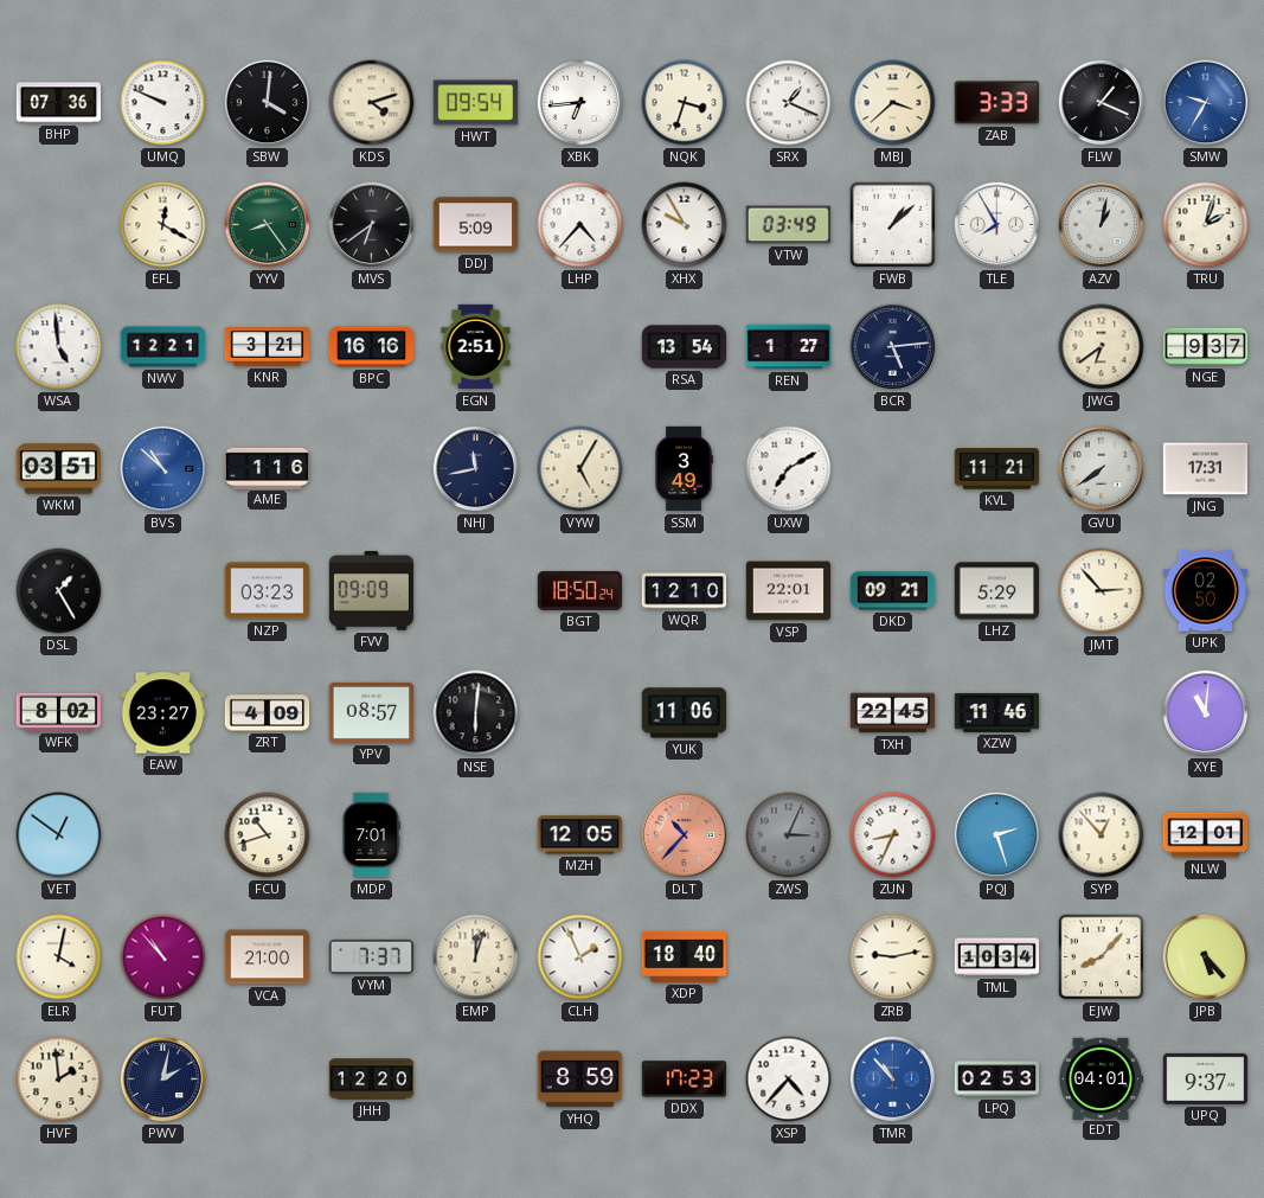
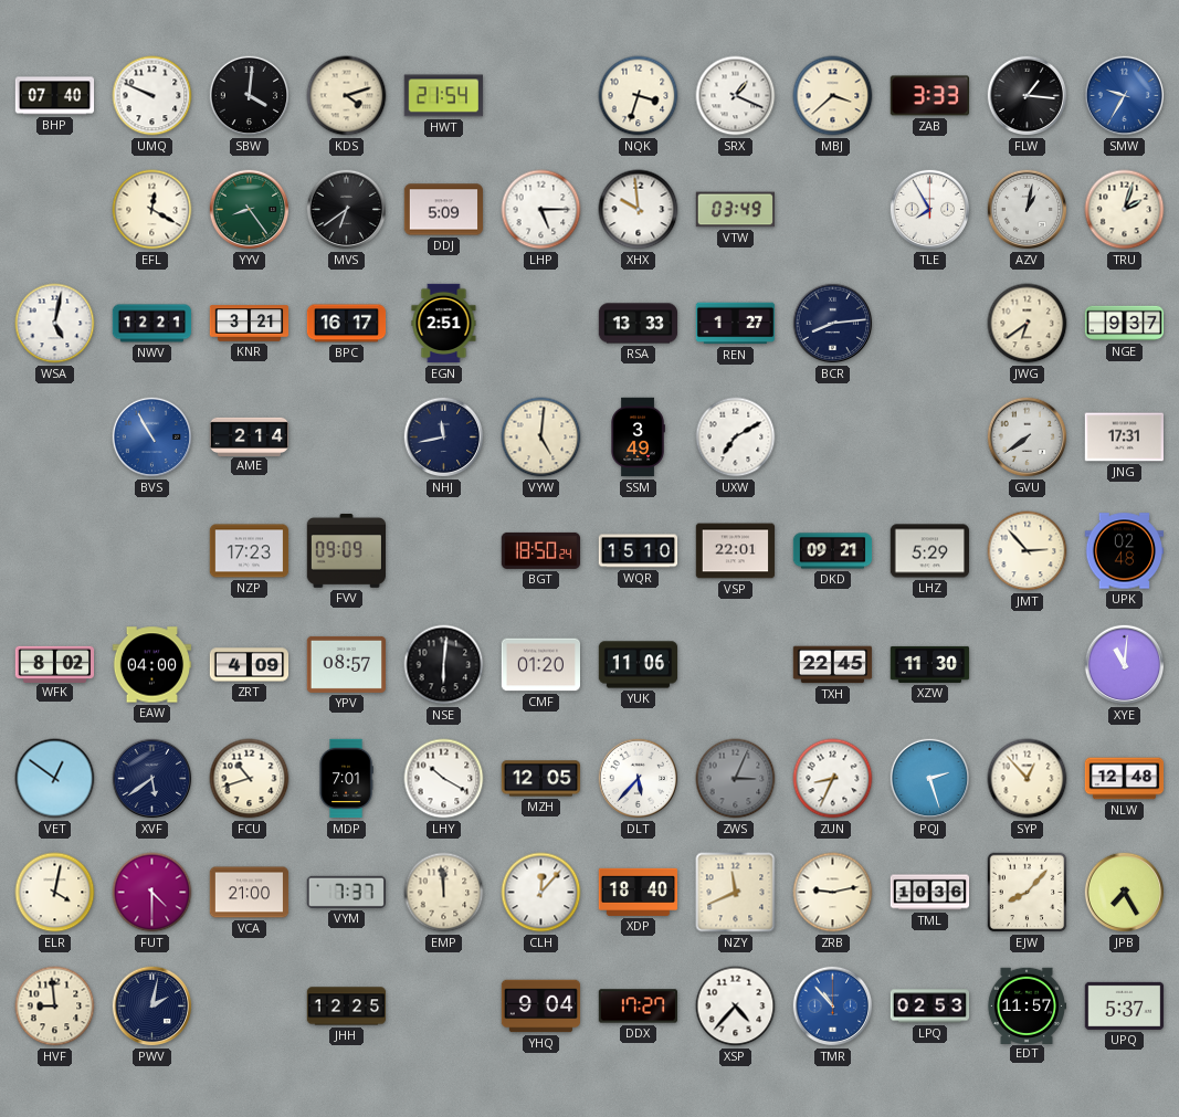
BHP: 07:36 -> 07:40 (55, 96)
HWT: 09:54 -> 21:54 (443, 96)
XBK: 6:44 -> none (580, 103)
FLW: 1:19 -> 1:16 (1028, 96)
LHP: 4:37 -> 5:15 (541, 210)
XHX: 9:55 -> 9:59 (639, 210)
FWB: 1:08 -> none (893, 225)
WSA: 4:59 -> 5:02 (55, 324)
BPC: 16:16 -> 16:17 (347, 324)
RSA: 13:54 -> 13:33 (639, 324)
BCR: 5:14 -> 8:14 (833, 324)
WKM: 03:51 -> none (59, 469)
BVS: 10:52 -> 10:55 (152, 438)
AME: 1:16 -> 2:14 (250, 436)
VYW: 5:05 -> 5:01 (541, 438)
KVL: 11:21 -> none (997, 469)
DSL: 1:25 -> none (59, 591)
NZP: 03:23 -> 17:23 (250, 551)
WQR: 12:10 -> 15:10 (639, 551)
UPK: 02:50 -> 02:48 (1125, 551)
EAW: 23:27 -> 04:00 (152, 665)
CMF: none -> 01:20 (540, 665)
XZW: 11:46 -> 11:30 (930, 664)
XVF: none -> 5:39 (152, 779)
LHY: none -> 10:20 (444, 779)
DLT: 10:37 -> 5:37 (639, 779)
DLT dial: salmon -> white (639, 779)
NLW: 12:01 -> 12:48 (1125, 779)
FUT: 10:53 -> 4:30 (152, 893)
EMP: 12:03 -> 11:59 (444, 893)
CLH: 1:56 -> 12:07 (541, 893)
NZY: none -> 11:41 (736, 893)
TML: 10:34 -> 10:36 (930, 893)
JPB: 5:23 -> 7:25 (1125, 893)
HVF: 1:59 -> 8:59 (55, 1007)
JHH: 12:20 -> 12:25 (347, 1007)
YHQ: 8:59 -> 9:04 (541, 1007)
DDX: 17:23 -> 17:27 (638, 1007)
EDT: 04:01 -> 11:57 (1025, 1005)
UPQ: 9:37 -> 5:37 (1125, 1005)
